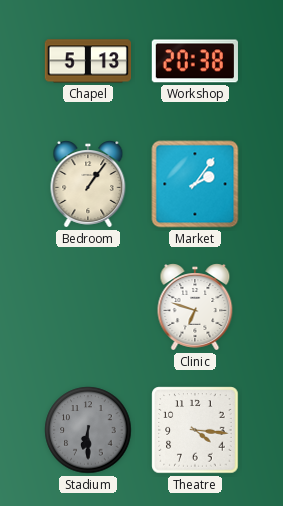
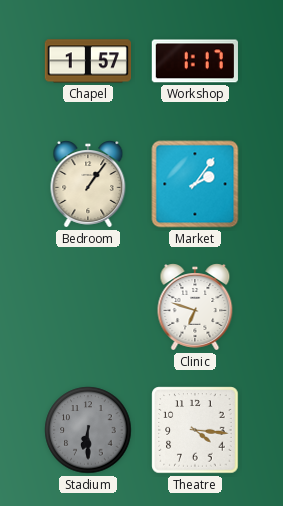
Chapel: 5:13 -> 1:57 (87, 61)
Workshop: 20:38 -> 1:17 (195, 61)
